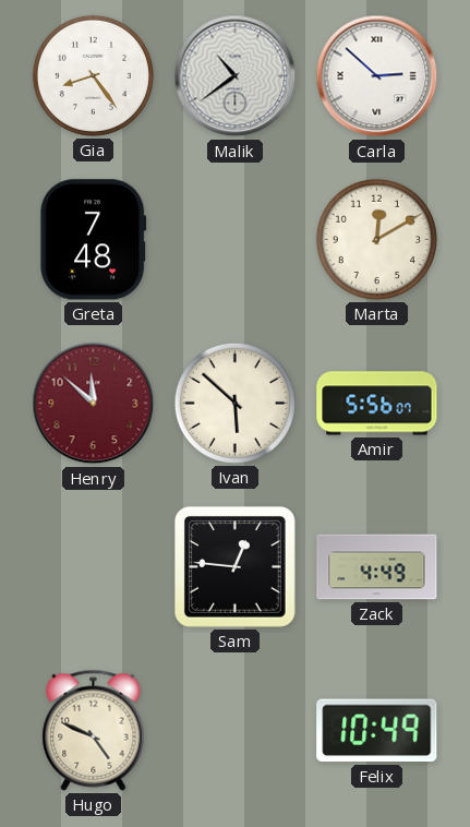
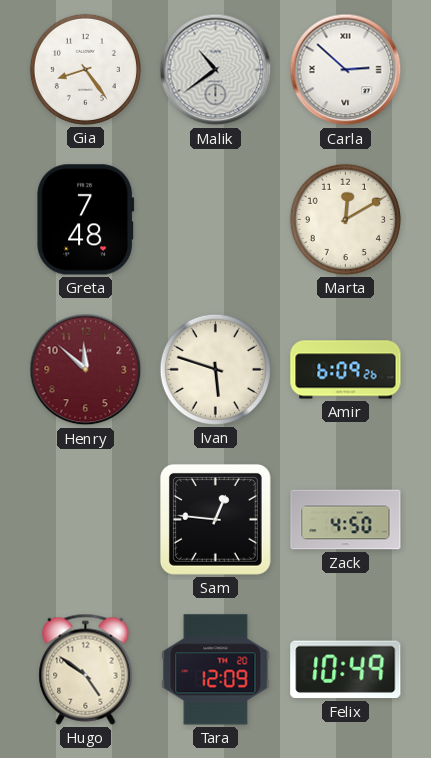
Ivan: 5:52 -> 5:48 (215, 369)
Amir: 5:56 -> 6:09 (346, 370)
Zack: 4:49 -> 4:50 (346, 520)
Hugo: 4:49 -> 4:51 (86, 669)
Tara: none -> 12:09 (216, 670)
